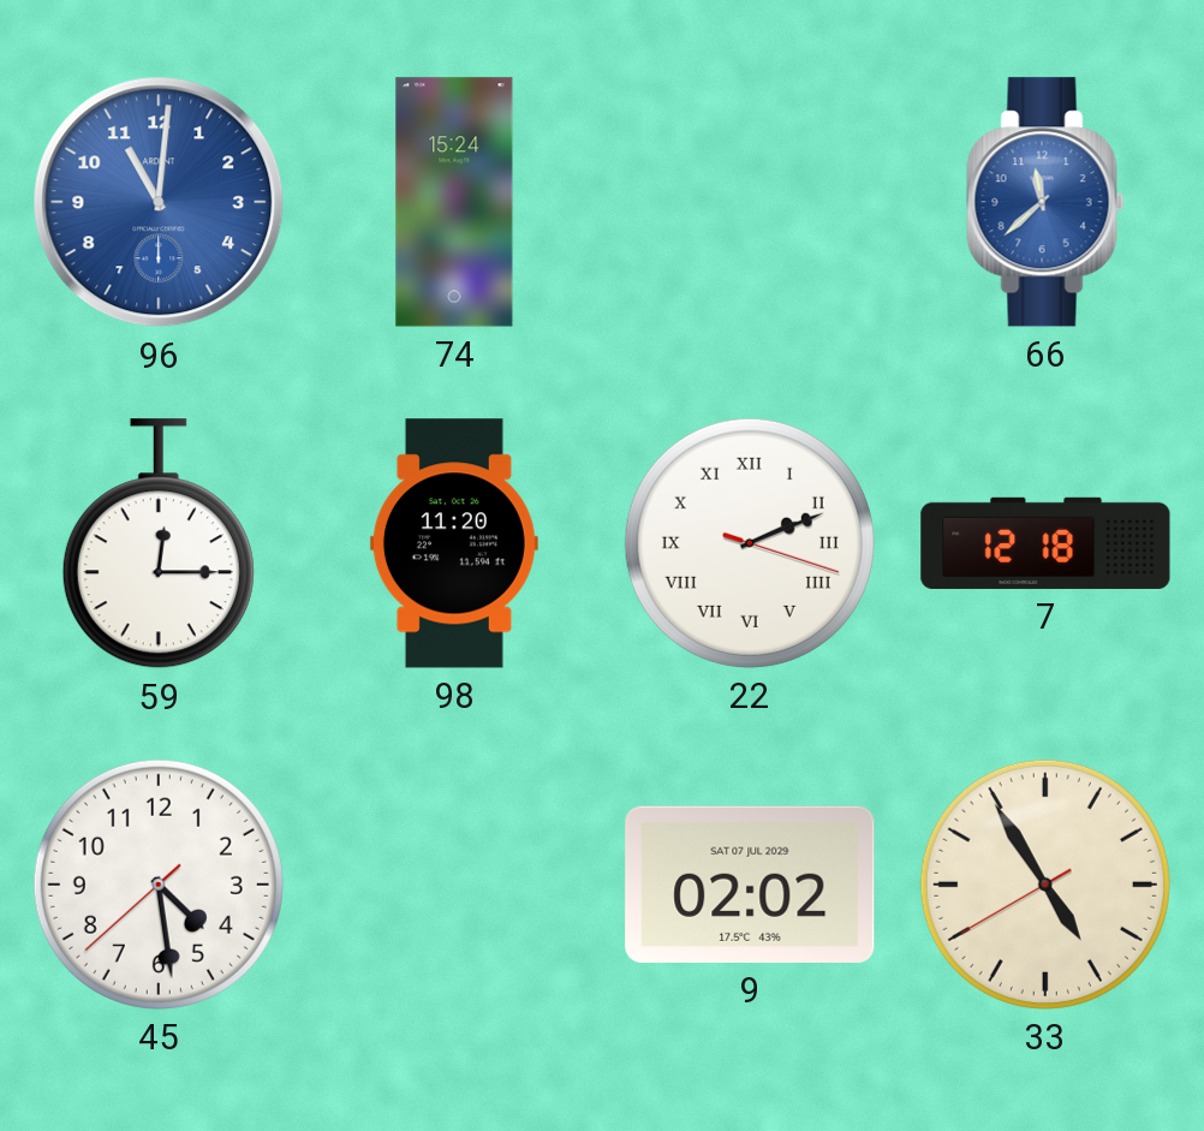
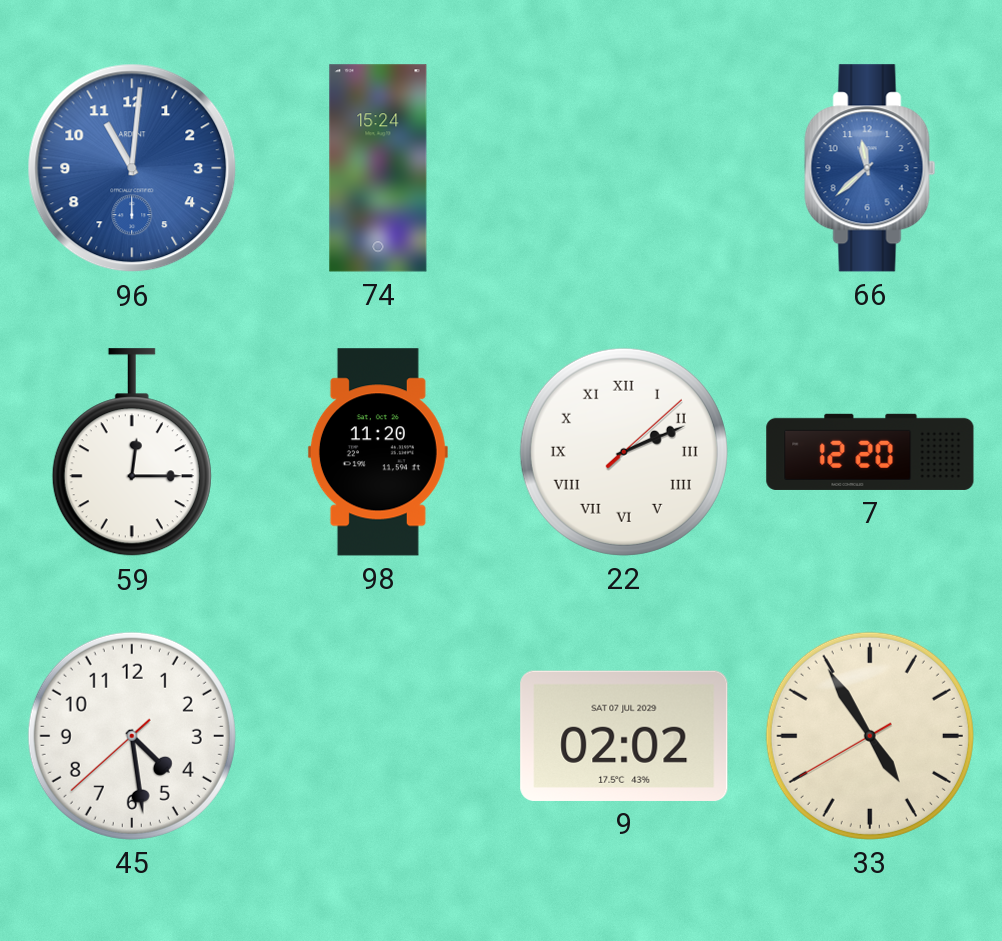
22: 2:11:18 -> 2:11:08 (624, 452)
7: 12:18 -> 12:20 (870, 452)
